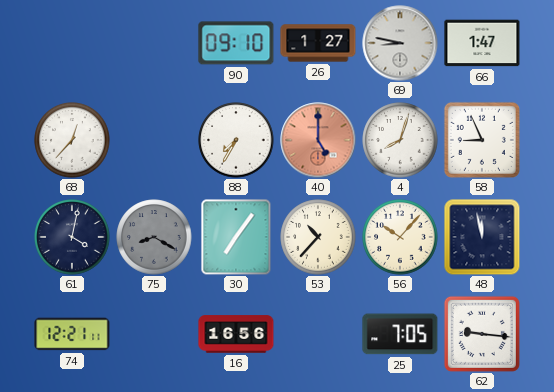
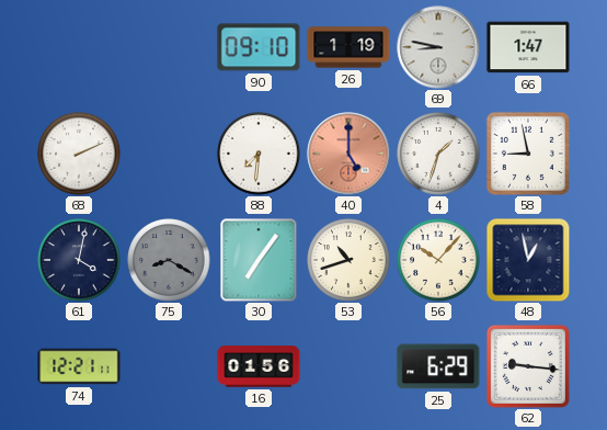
26: 1:27 -> 1:19 (348, 47)
68: 12:37 -> 2:11 (79, 154)
88: 7:35 -> 7:31 (259, 154)
4: 8:03 -> 1:33 (438, 154)
58: 8:56 -> 8:58 (528, 154)
53: 10:37 -> 10:42 (348, 260)
48: 11:58 -> 12:58 (528, 260)
16: 16:56 -> 01:56 (259, 366)
25: 7:05 -> 6:29 (438, 366)
